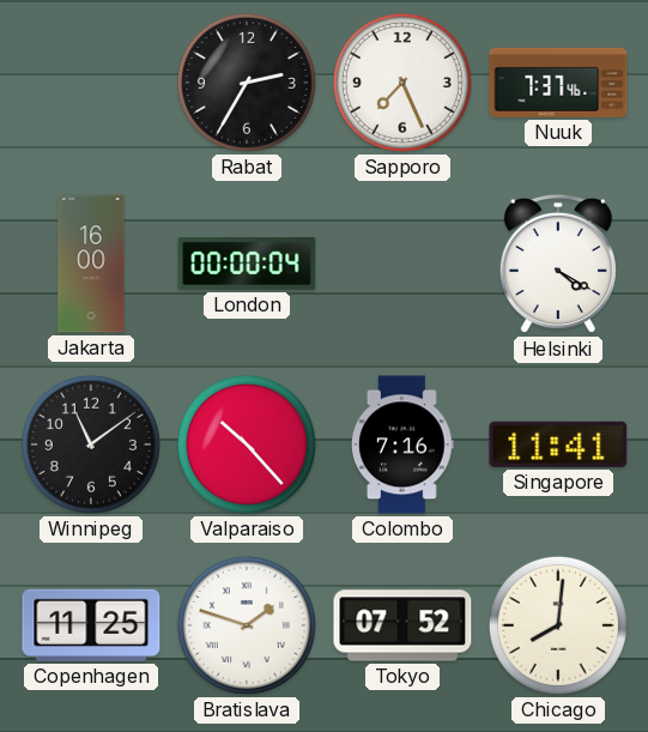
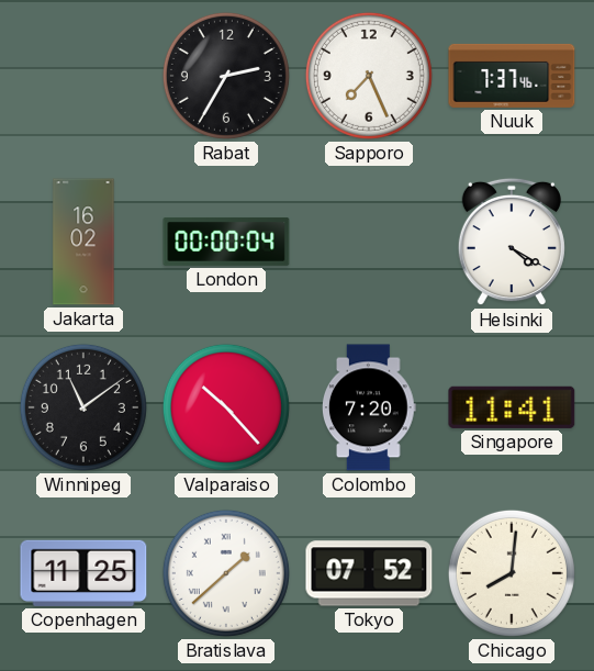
Jakarta: 16:00 -> 16:02 (83, 242)
Colombo: 7:16 -> 7:20 (369, 407)
Bratislava: 1:48 -> 1:38 (226, 573)
